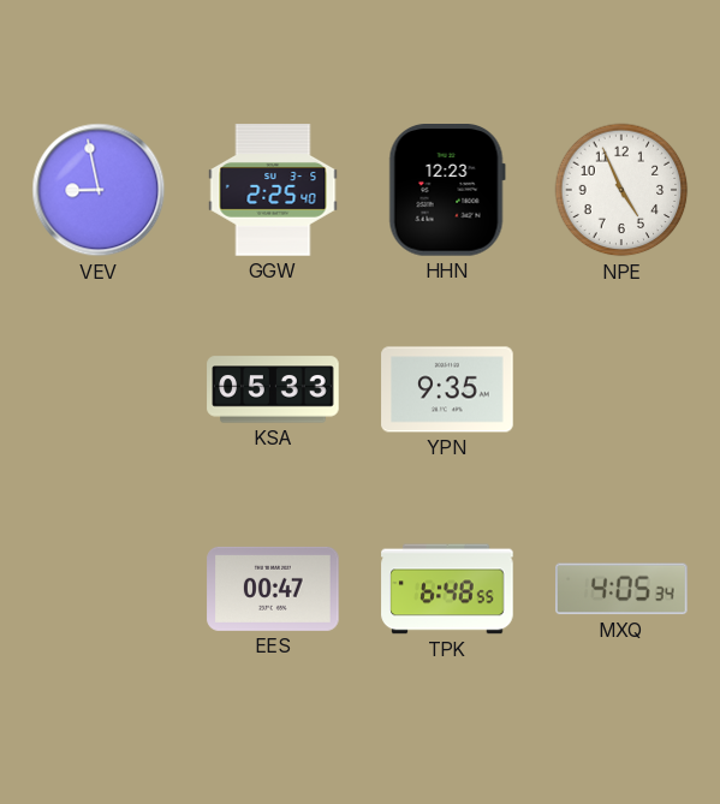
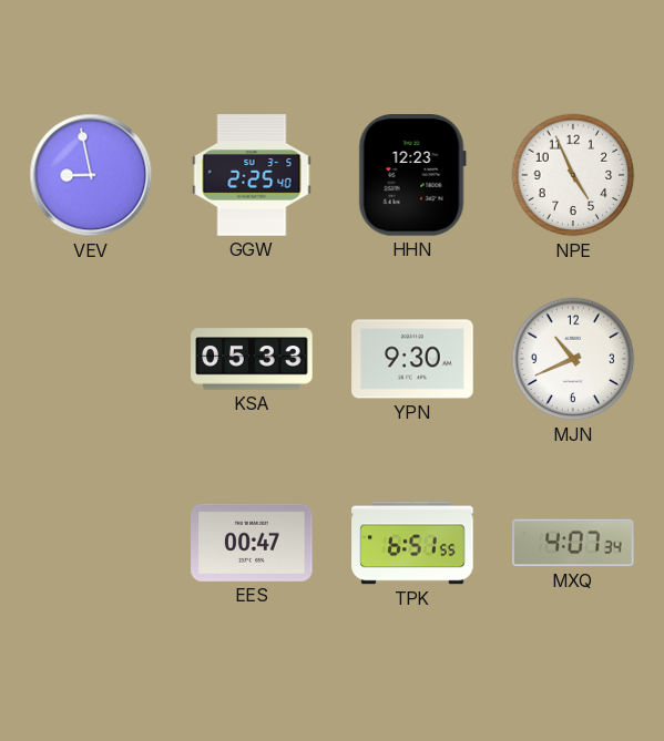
YPN: 9:35 -> 9:30 (412, 359)
MJN: none -> 10:41 (573, 359)
TPK: 6:48 -> 6:51 (412, 543)
MXQ: 4:05 -> 4:07 (573, 543)
